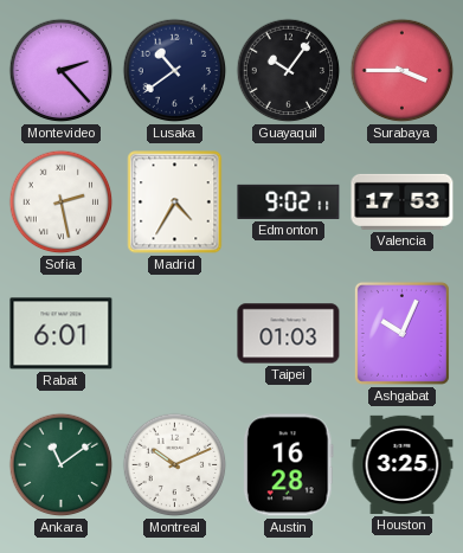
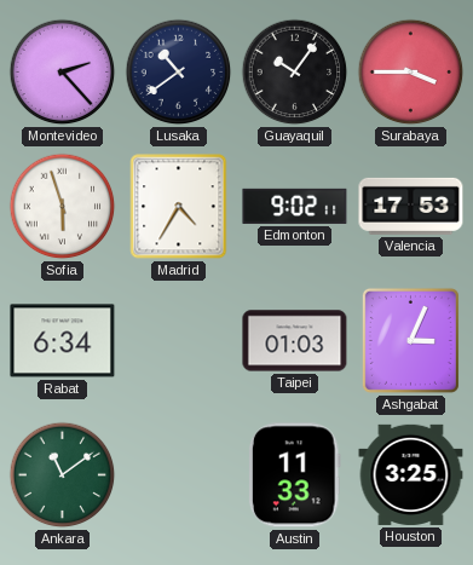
Sofia: 2:28 -> 5:57 (63, 207)
Rabat: 6:01 -> 6:34 (63, 341)
Ashgabat: 10:04 -> 3:04 (410, 340)
Montreal: 10:11 -> none (175, 465)
Austin: 16:28 -> 11:33 (294, 475)
